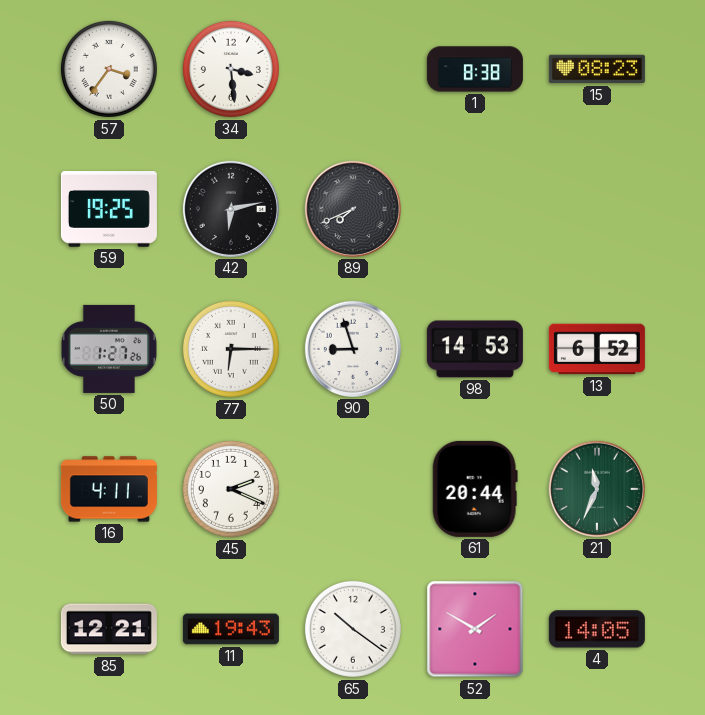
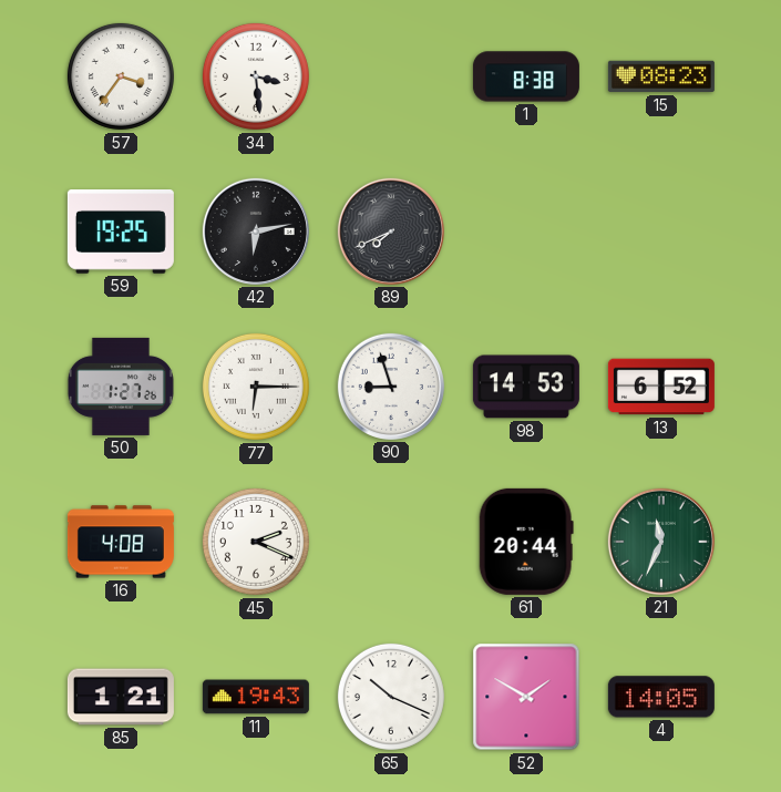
16: 4:11 -> 4:08 (121, 542)
85: 12:21 -> 1:21 (121, 697)
65: 10:21 -> 10:19 (391, 697)
